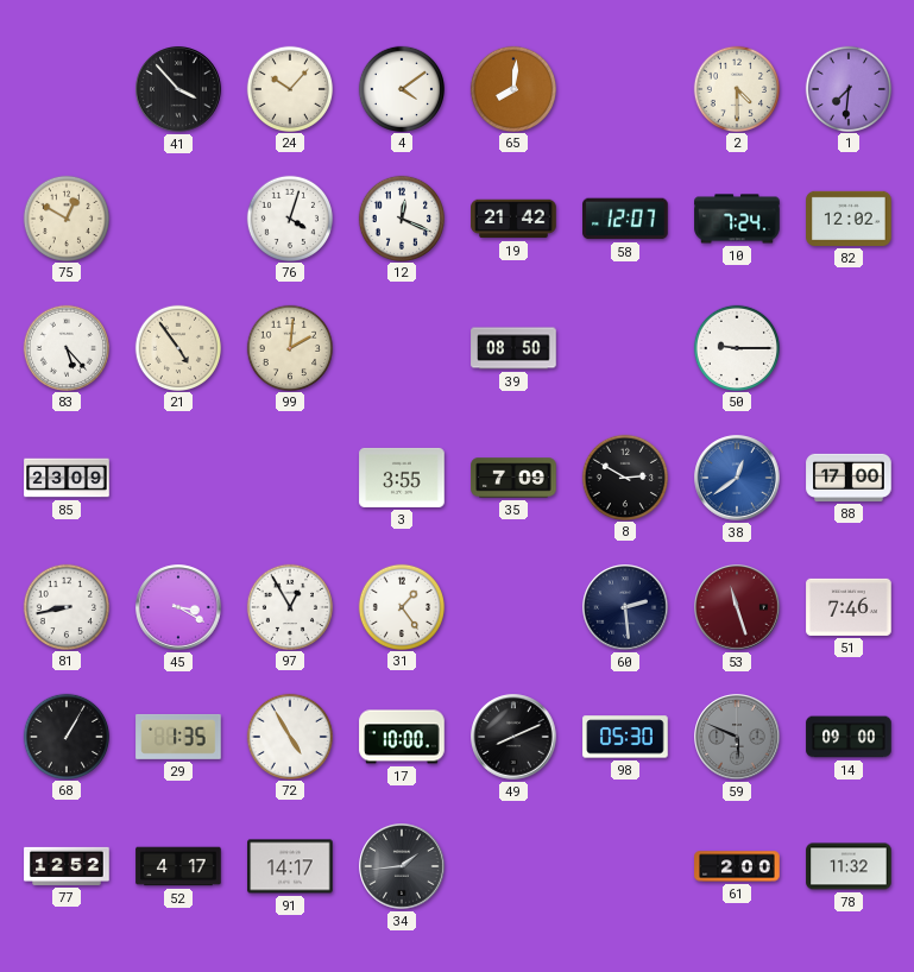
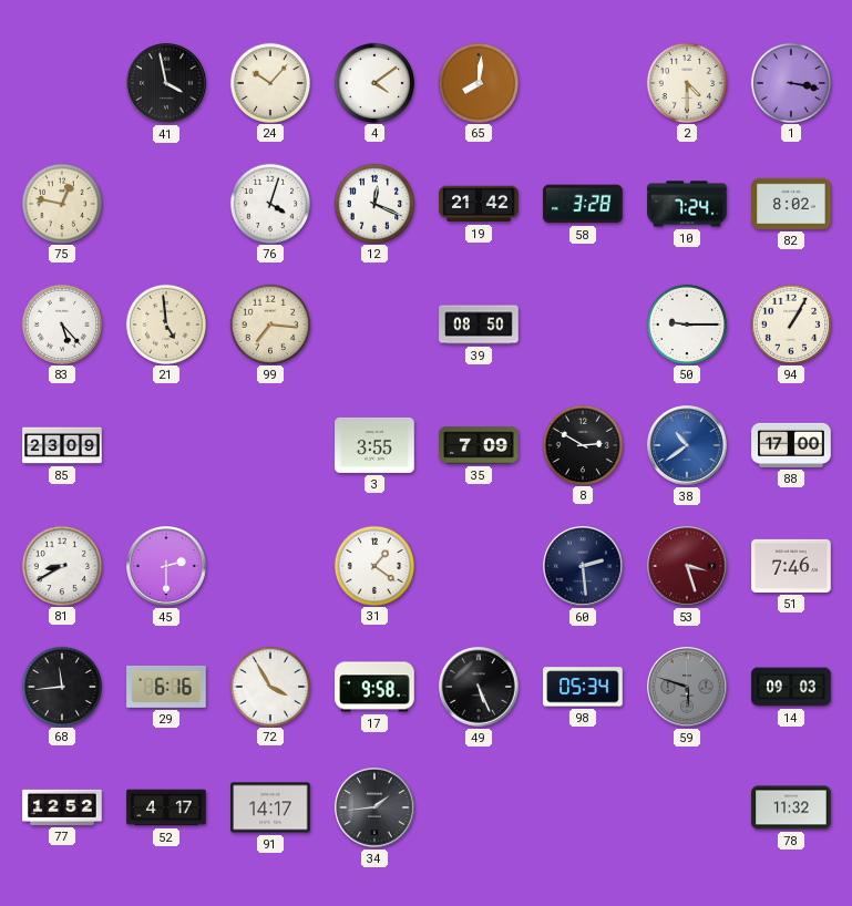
41: 3:53 -> 3:58 (166, 83)
1: 7:31 -> 3:17 (790, 82)
75: 12:50 -> 12:47 (61, 203)
58: 12:07 -> 3:28 (583, 204)
82: 12:02 -> 8:02 (791, 204)
21: 4:54 -> 4:59 (165, 323)
99: 2:01 -> 7:16 (269, 323)
94: none -> 1:05 (790, 323)
38: 12:39 -> 10:39 (687, 445)
81: 8:43 -> 8:40 (61, 565)
45: 3:20 -> 2:30 (166, 566)
97: 12:55 -> none (289, 606)
31: 1:24 -> 1:21 (373, 565)
53: 11:27 -> 3:27 (687, 566)
68: 1:05 -> 11:44 (61, 686)
29: 1:35 -> 6:16 (166, 687)
72: 4:55 -> 3:55 (269, 686)
17: 10:00 -> 9:58 (374, 687)
49: 8:11 -> 5:26 (479, 687)
98: 05:30 -> 05:34 (583, 687)
59: 5:49 -> 5:48 (687, 687)
14: 09:00 -> 09:03 (791, 687)
61: 2:00 -> none (737, 866)
